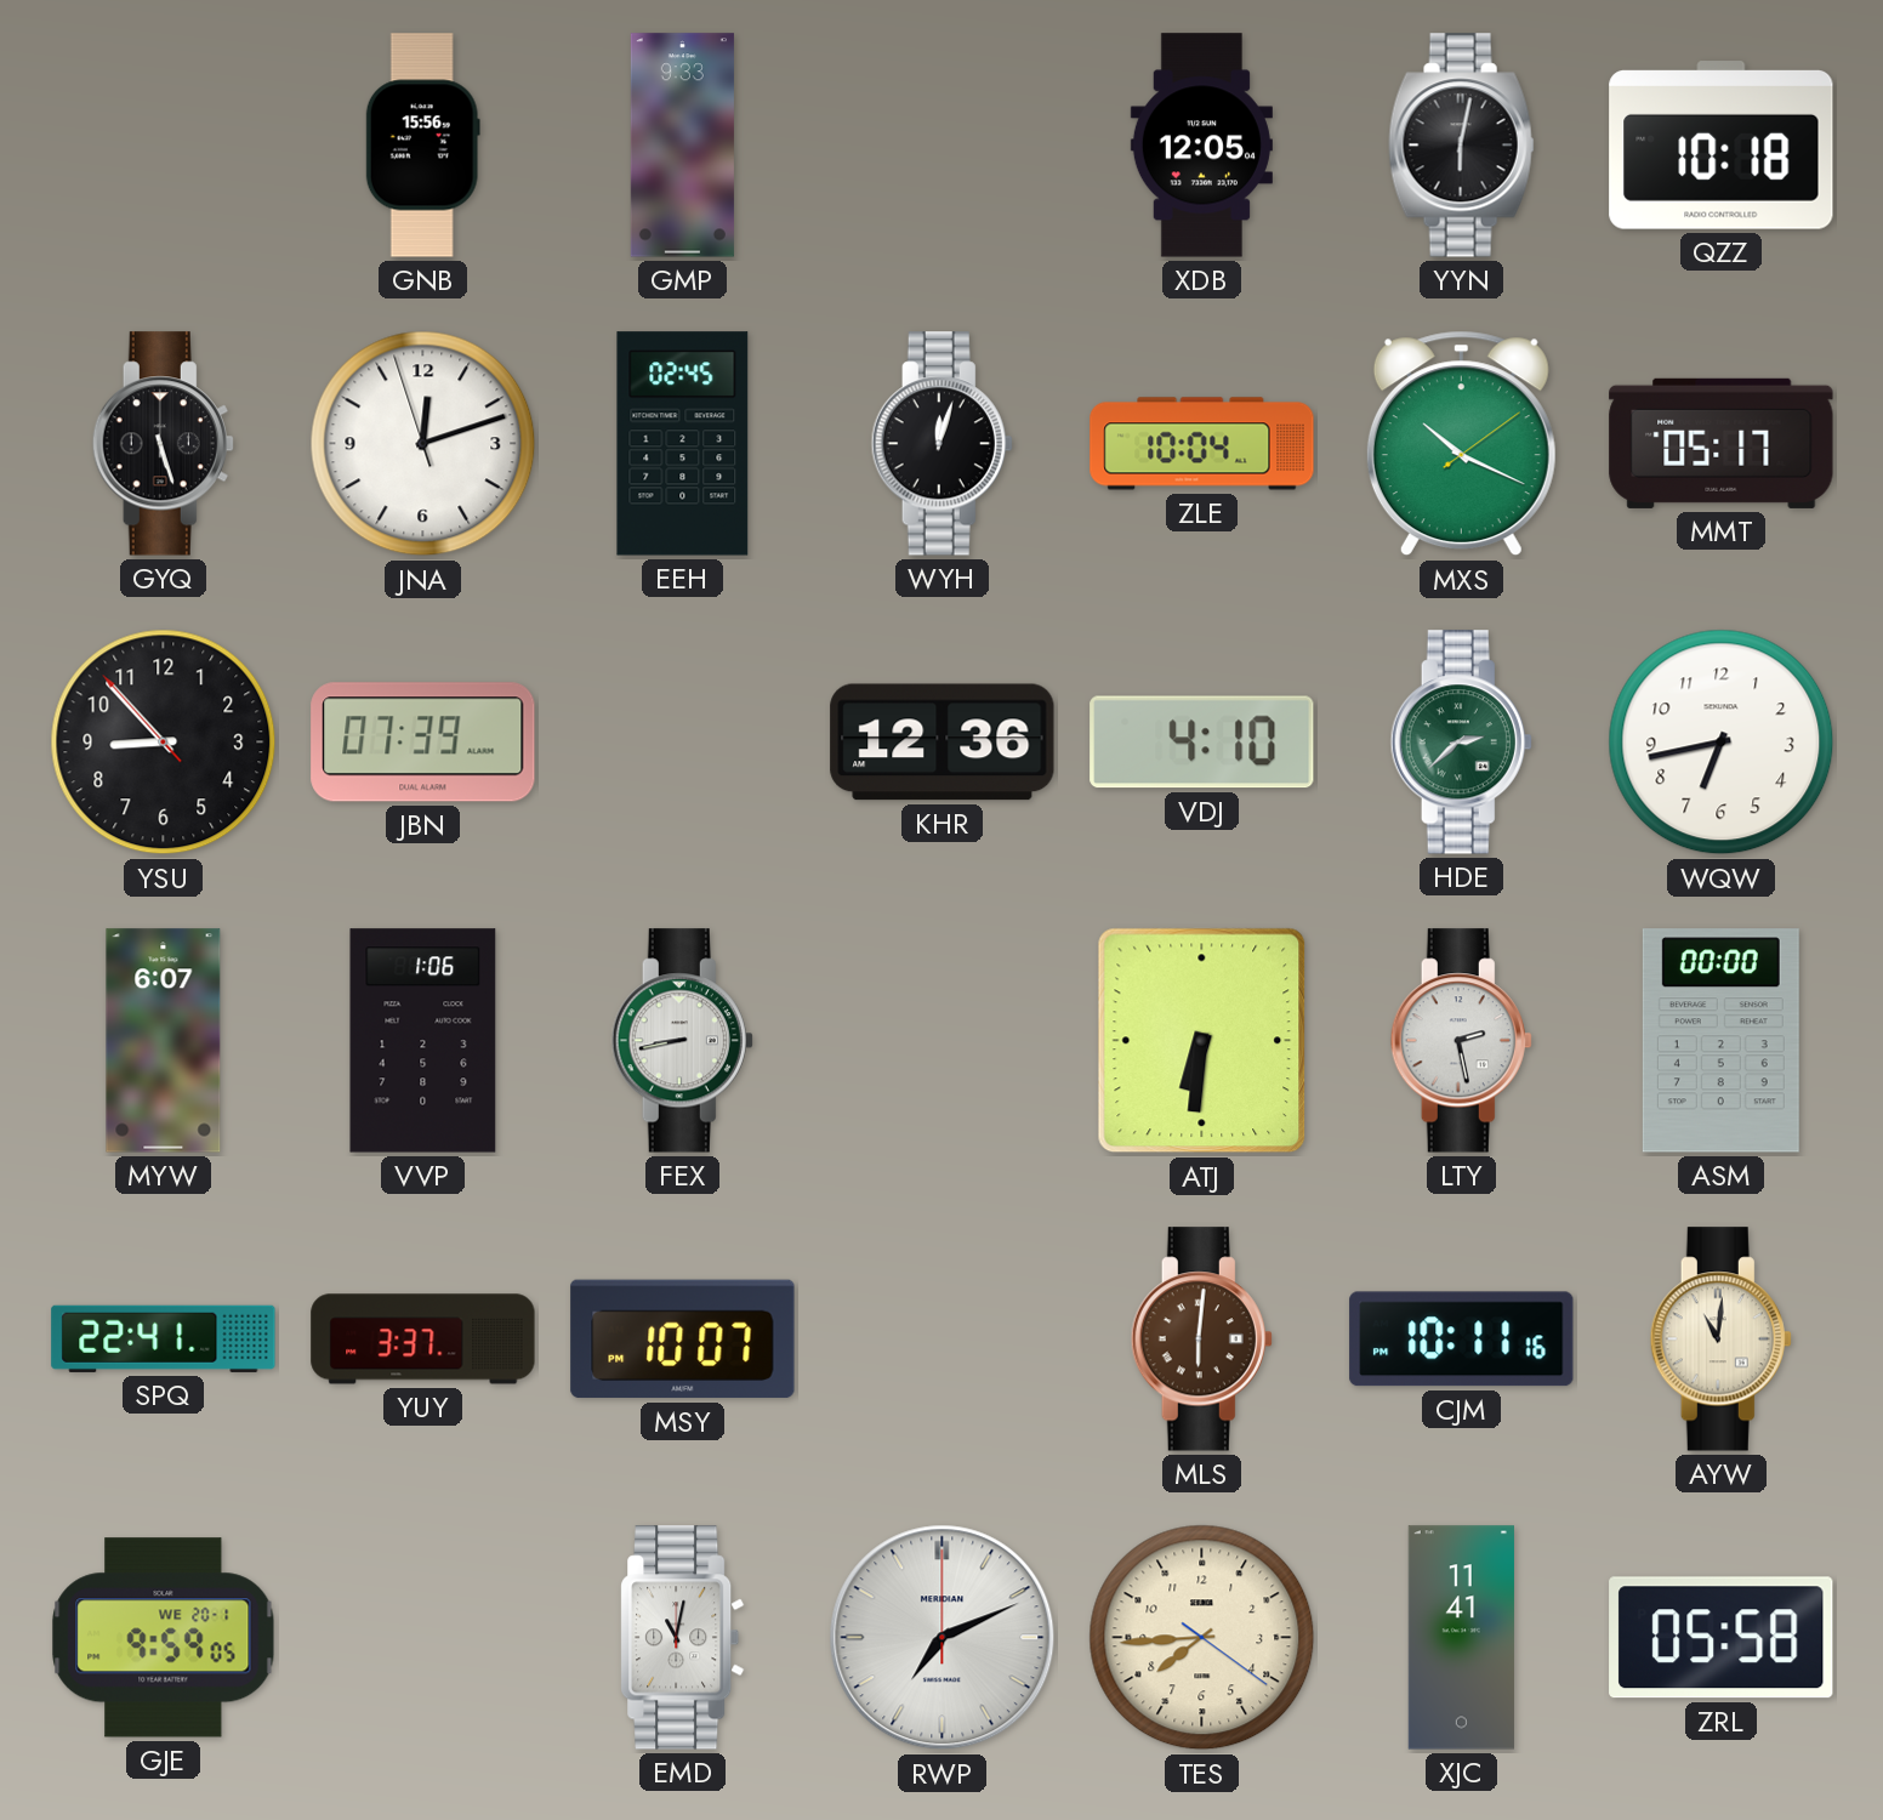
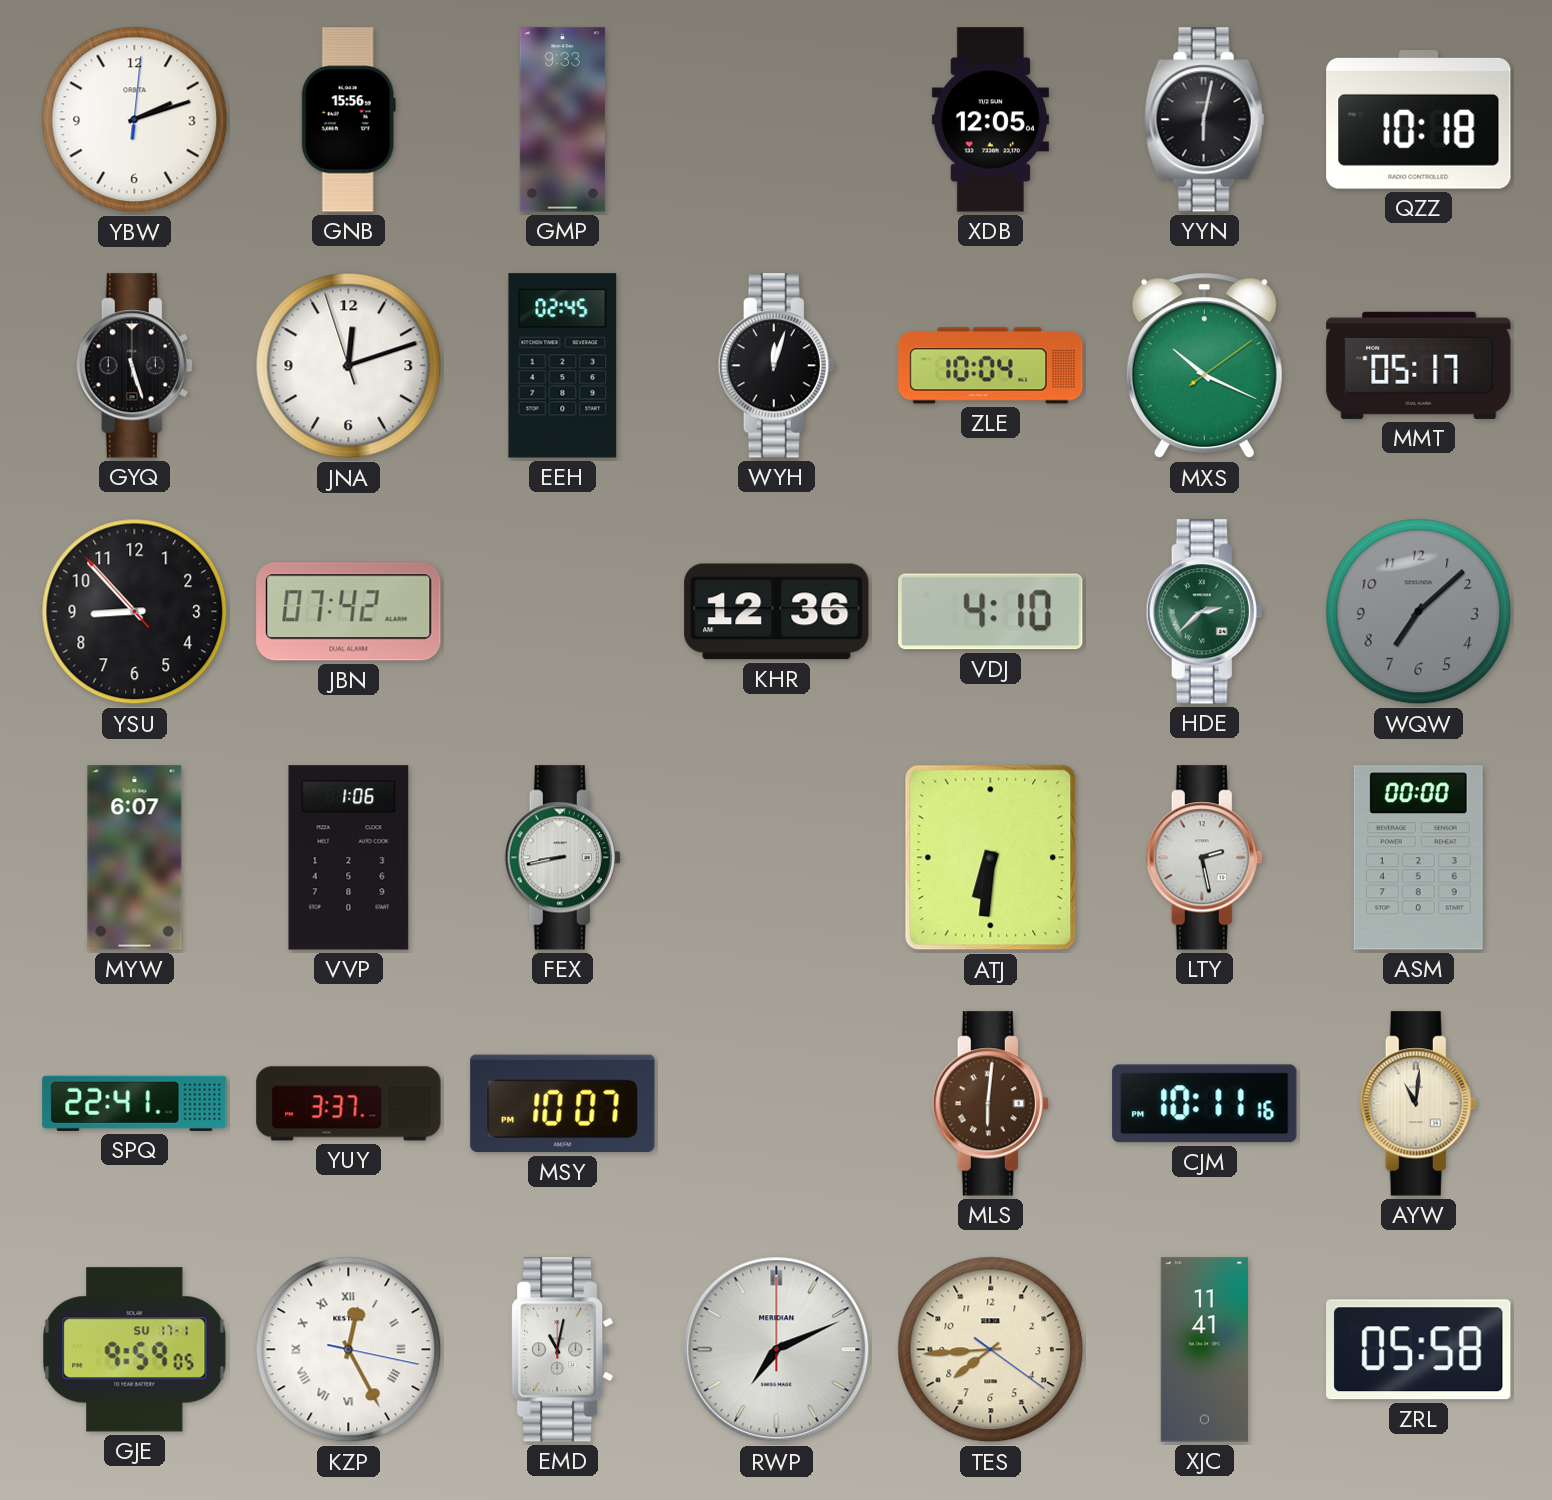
YBW: none -> 2:12 (135, 120)
JBN: 07:39 -> 07:42 (349, 612)
WQW: 6:43 -> 7:08 (1419, 612)
WQW dial: white -> grey (1419, 612)
GJE date: WE 20-1 -> SU 17-1 (135, 1350)
KZP: none -> 12:25 (349, 1350)
